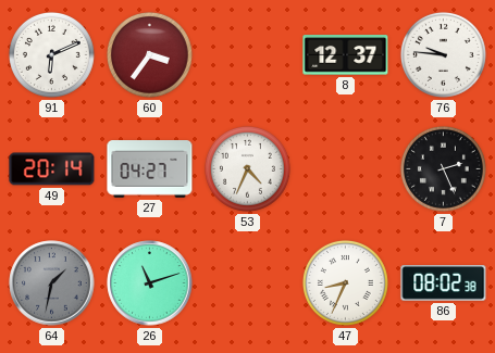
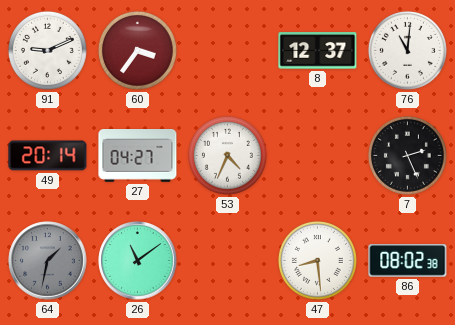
91: 6:11 -> 9:11 (47, 50)
76: 9:46 -> 11:01 (407, 50)
26: 11:12 -> 11:09 (138, 261)
47: 8:34 -> 8:29 (317, 260)
